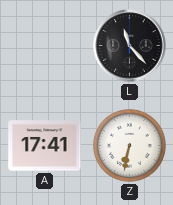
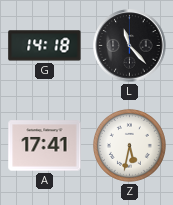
G: none -> 14:18 (45, 46)
Z: 6:32 -> 5:32 (129, 145)
